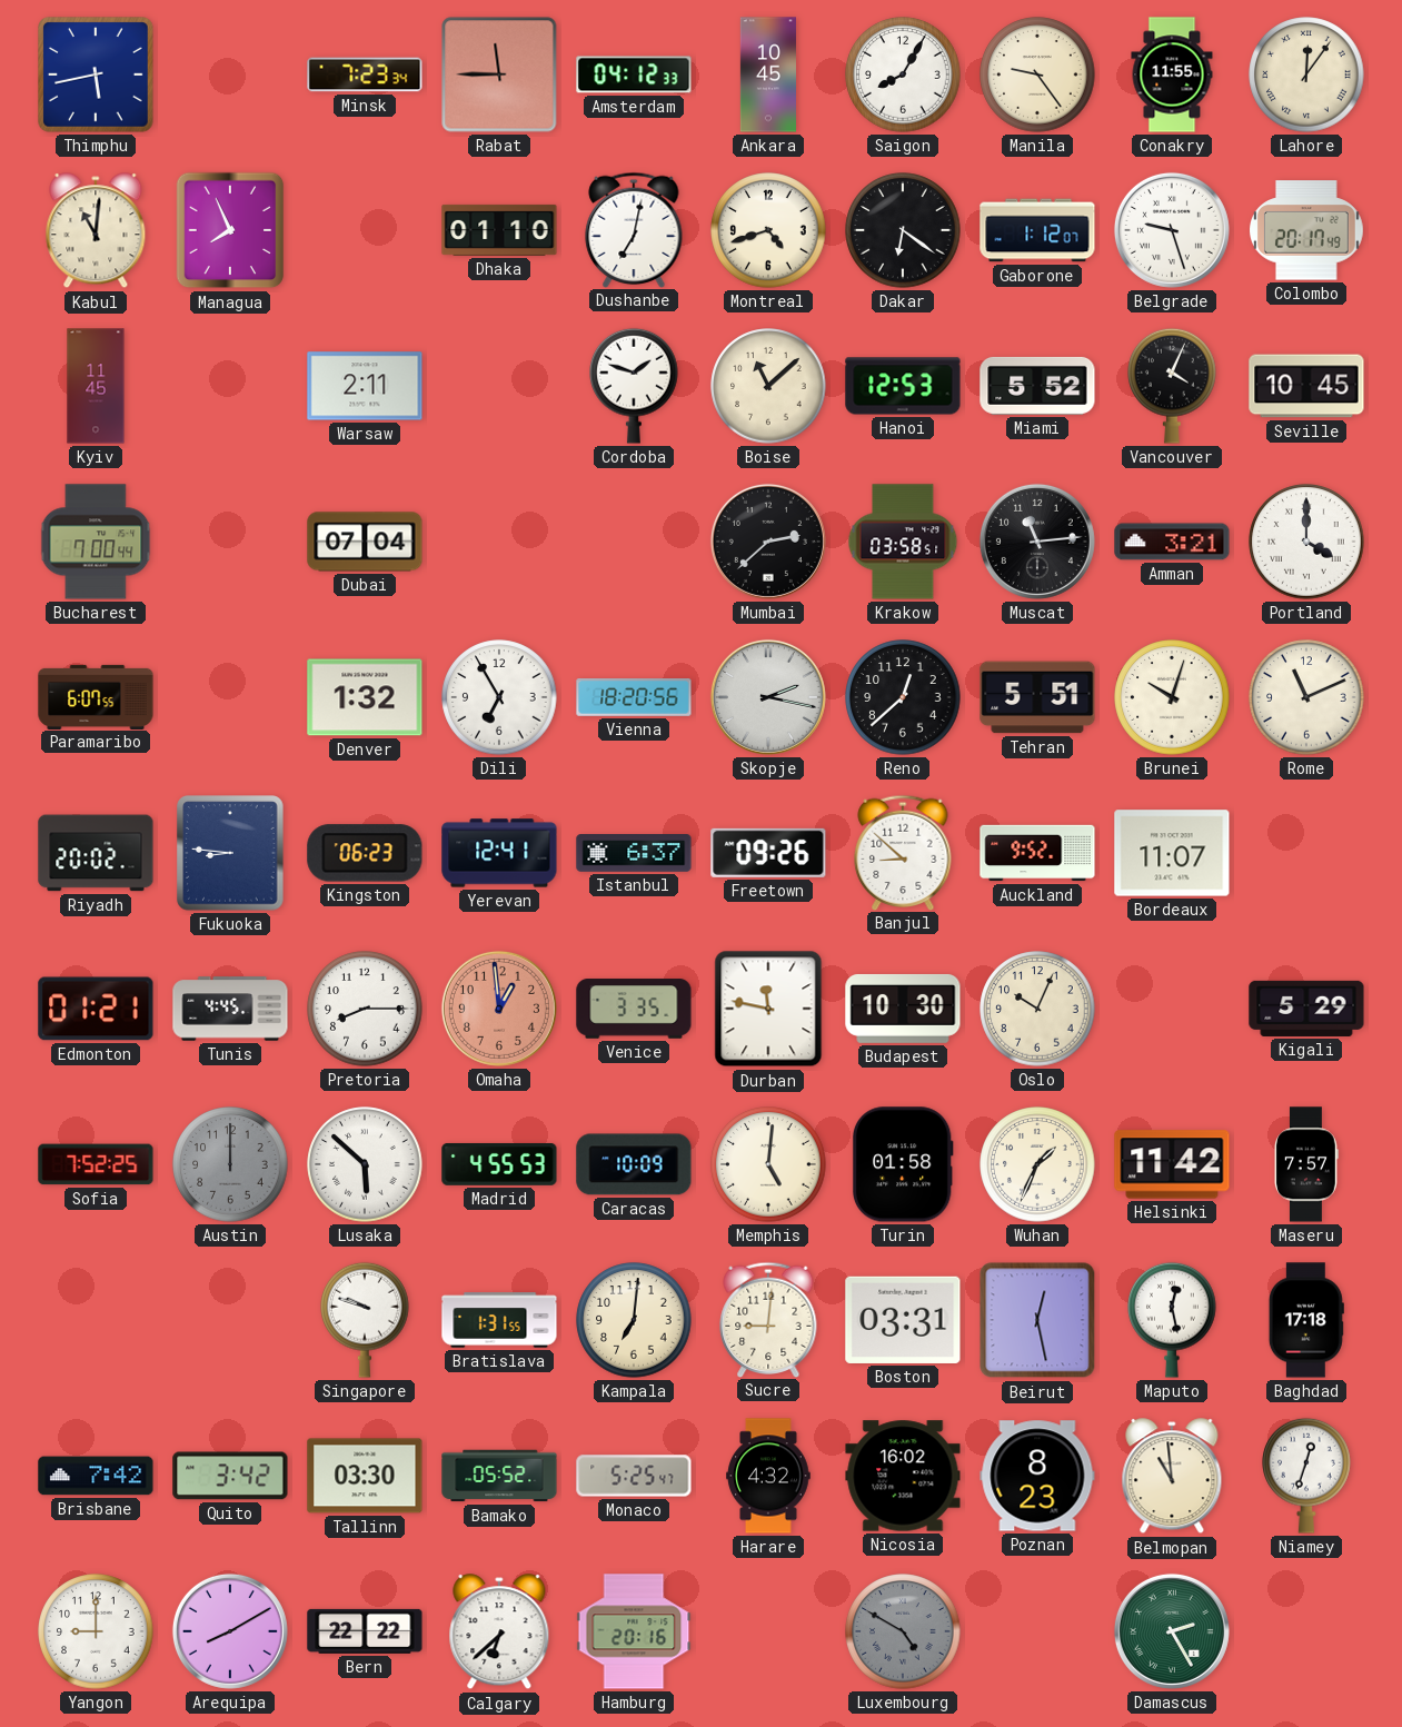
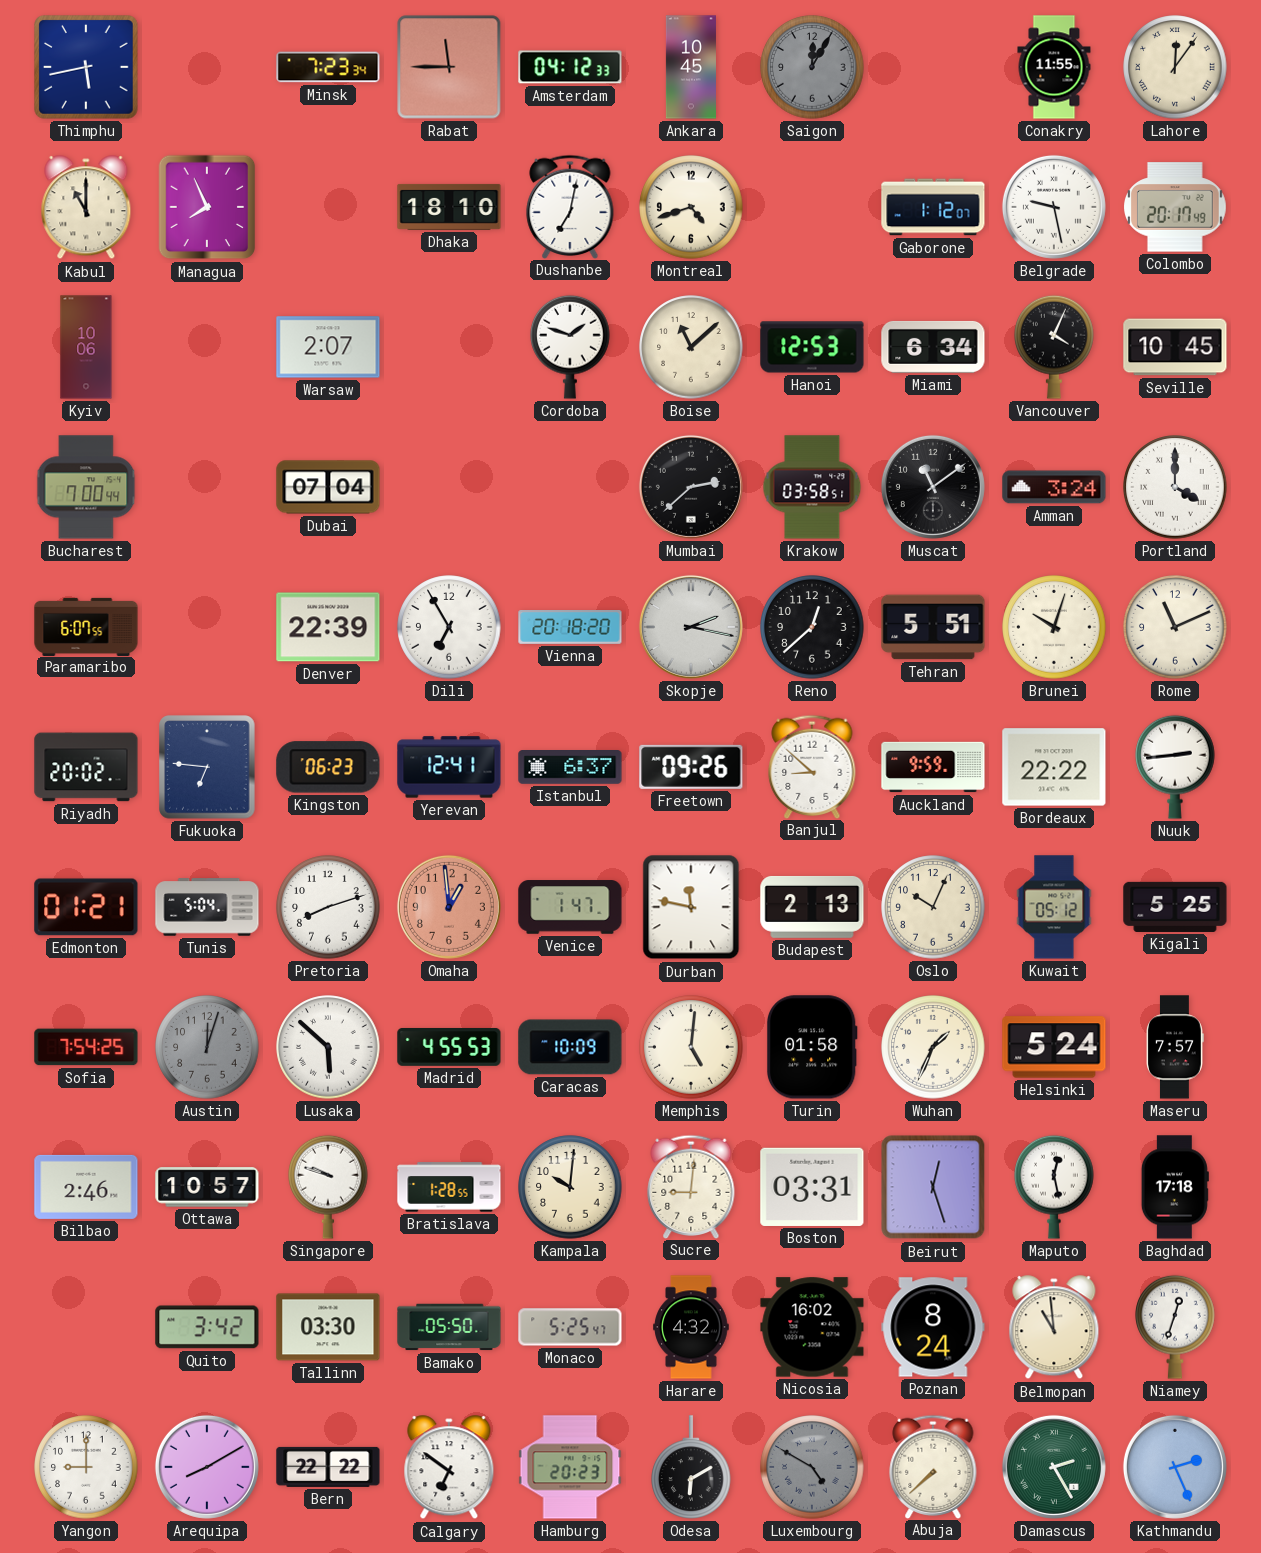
Saigon: 8:05 -> 12:05 (812, 67)
Saigon dial: white -> grey (812, 67)
Manila: 9:24 -> none (1037, 75)
Kabul: 11:01 -> 11:00 (86, 208)
Dhaka: 01:10 -> 18:10 (449, 207)
Dakar: 6:21 -> none (903, 230)
Belgrade: 9:27 -> 9:28 (1054, 207)
Kyiv: 11:45 -> 10:06 (86, 347)
Warsaw: 2:11 -> 2:07 (328, 347)
Miami: 5:52 -> 6:34 (933, 347)
Muscat: 11:14 -> 11:09 (933, 487)
Amman: 3:21 -> 3:24 (1054, 487)
Denver: 1:32 -> 22:39 (328, 627)
Vienna: 18:20 -> 20:18 (570, 628)
Fukuoka: 8:46 -> 6:46 (207, 767)
Auckland: 9:52 -> 9:59 (933, 767)
Bordeaux: 11:07 -> 22:22 (1054, 767)
Nuuk: none -> 2:44 (1175, 767)
Tunis: 4:45 -> 5:04 (207, 907)
Pretoria: 8:15 -> 8:12 (328, 907)
Venice: 3:35 -> 1:47 (570, 907)
Budapest: 10:30 -> 2:13 (812, 907)
Kuwait: none -> 05:12 (1054, 907)
Kigali: 5:29 -> 5:25 (1175, 907)
Sofia: 7:52 -> 7:54 (86, 1047)
Austin: 12:00 -> 12:03 (207, 1047)
Helsinki: 11:42 -> 5:24 (1054, 1047)
Bilbao: none -> 2:46 (86, 1187)
Ottawa: none -> 10:57 (207, 1187)
Bratislava: 1:31 -> 1:28 (449, 1187)
Kampala: 7:01 -> 10:01 (570, 1187)
Beirut: 12:28 -> 12:27 (933, 1187)
Brisbane: 7:42 -> none (96, 1476)
Bamako: 05:52 -> 05:50 (449, 1327)
Poznan: 8:23 -> 8:24 (933, 1327)
Calgary: 6:38 -> 6:51 (449, 1468)
Hamburg: 20:16 -> 20:23 (570, 1467)
Odesa: none -> 6:10 (691, 1467)
Abuja: none -> 7:38 (933, 1466)
Kathmandu: none -> 2:26 (1175, 1467)
